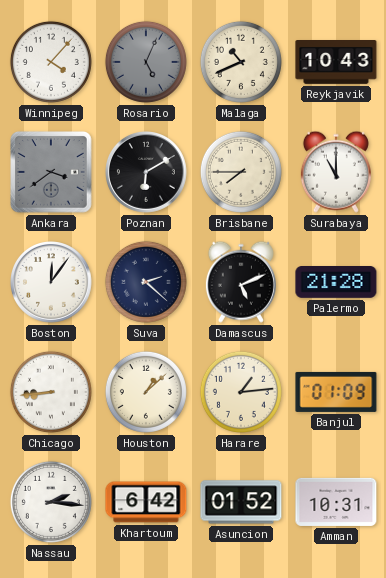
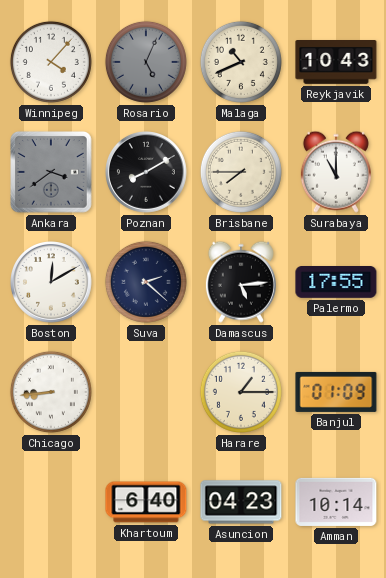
Poznan: 6:10 -> 8:10 (147, 173)
Boston: 12:06 -> 12:10 (52, 283)
Damascus: 5:11 -> 5:14 (241, 282)
Palermo: 21:28 -> 17:55 (336, 283)
Houston: 1:08 -> none (146, 392)
Harare: 1:14 -> 1:15 (241, 392)
Nassau: 2:16 -> none (51, 502)
Khartoum: 6:42 -> 6:40 (146, 502)
Asuncion: 01:52 -> 04:23 (241, 502)
Amman: 10:31 -> 10:14 (336, 502)
